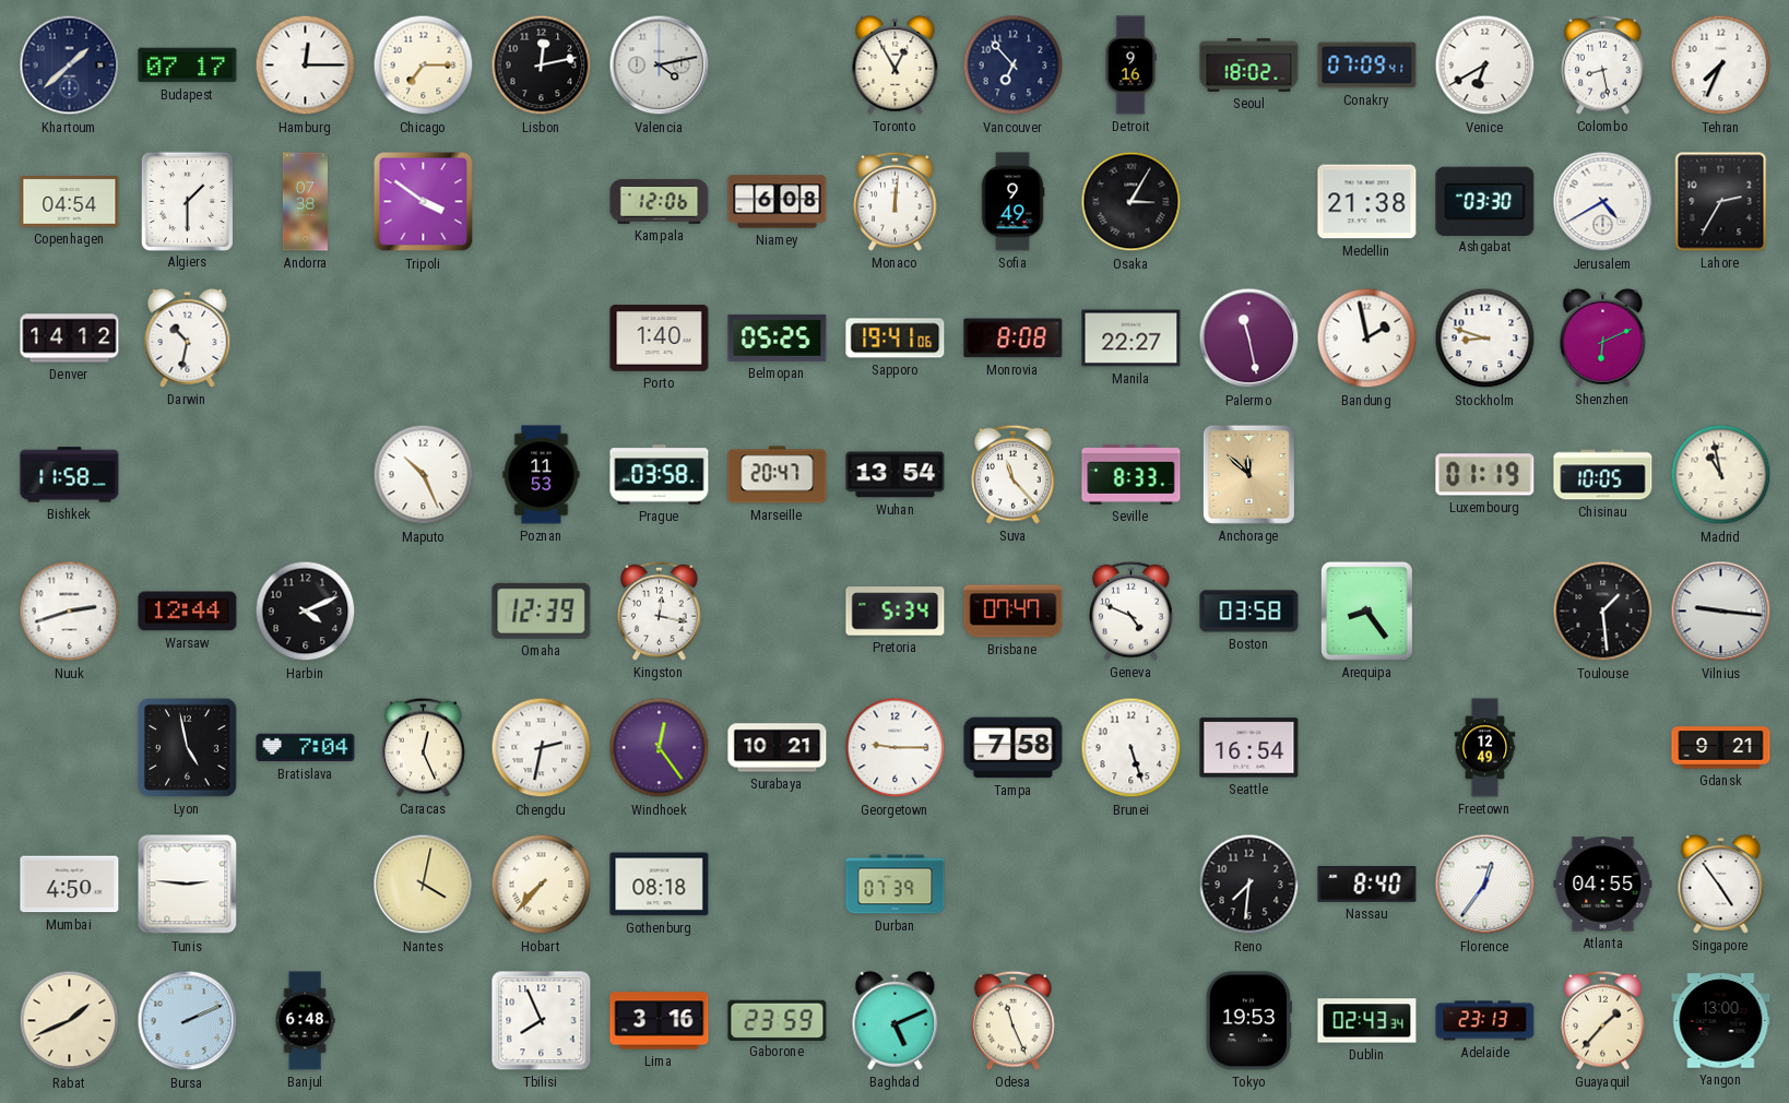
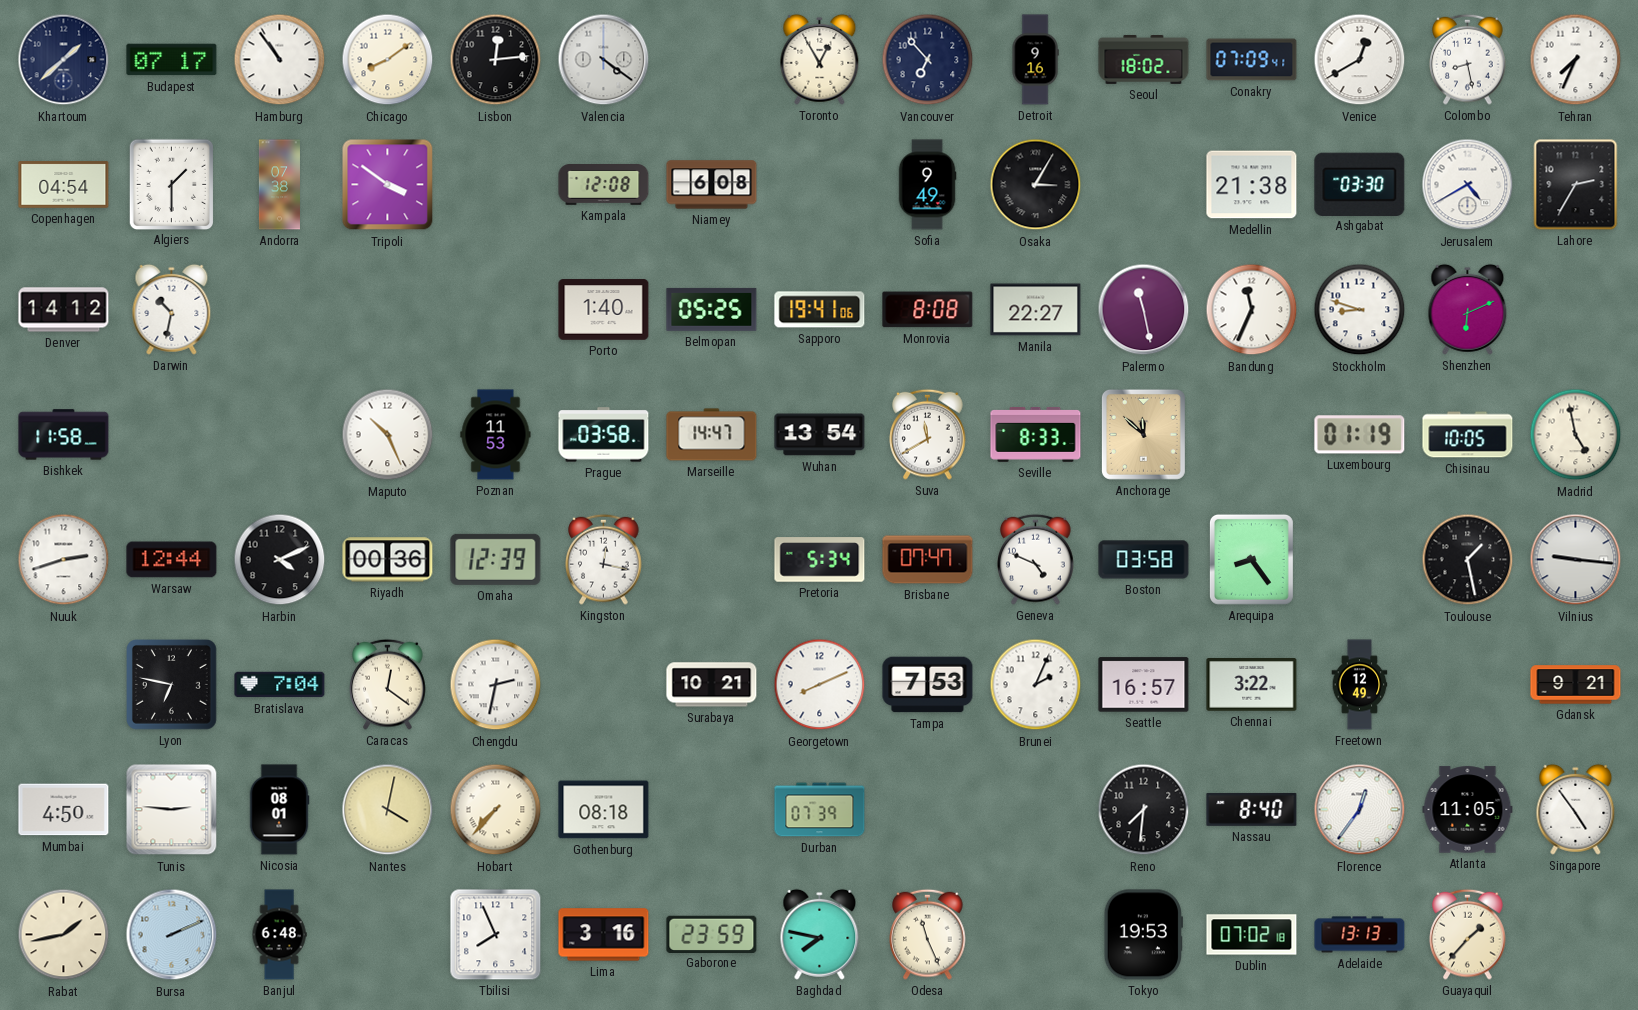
Hamburg: 12:15 -> 10:54 (280, 60)
Chicago: 7:15 -> 8:09 (388, 60)
Lisbon: 12:13 -> 12:14 (496, 60)
Valencia: 4:13 -> 4:21 (604, 60)
Venice: 6:40 -> 12:40 (1360, 60)
Kampala: 12:06 -> 12:08 (604, 185)
Monaco: 12:01 -> none (896, 201)
Bandung: 1:58 -> 11:34 (1252, 310)
Marseille: 20:47 -> 14:47 (712, 435)
Suva: 11:23 -> 11:40 (928, 434)
Madrid: 10:58 -> 4:58 (1576, 435)
Riyadh: none -> 00:36 (388, 560)
Toulouse: 1:29 -> 1:28 (1468, 560)
Lyon: 4:58 -> 6:47 (172, 685)
Caracas: 12:26 -> 12:21 (388, 684)
Windhoek: 12:24 -> none (660, 748)
Georgetown: 9:15 -> 8:11 (820, 685)
Tampa: 7:58 -> 7:53 (928, 685)
Brunei: 5:27 -> 2:04 (1036, 685)
Seattle: 16:54 -> 16:57 (1144, 685)
Chennai: none -> 3:22 (1252, 685)
Nicosia: none -> 08:01 (279, 810)
Atlanta: 04:55 -> 11:05 (1468, 810)
Rabat: 1:41 -> 1:43 (64, 935)
Baghdad: 5:11 -> 7:47 (820, 934)
Dublin: 02:43 -> 07:02 (1252, 935)
Adelaide: 23:13 -> 13:13 (1360, 935)
Yangon: 13:00 -> none (1721, 1021)
